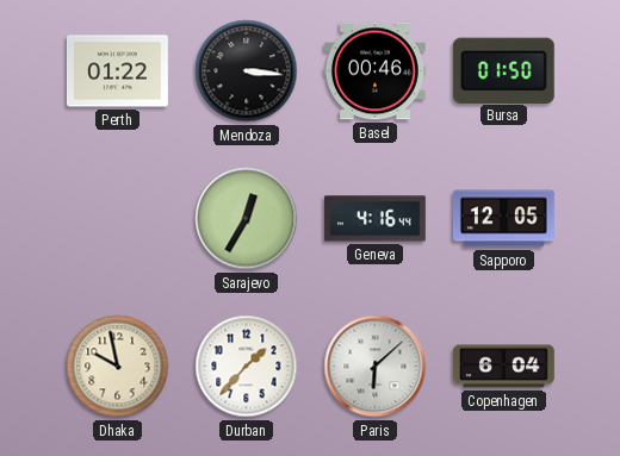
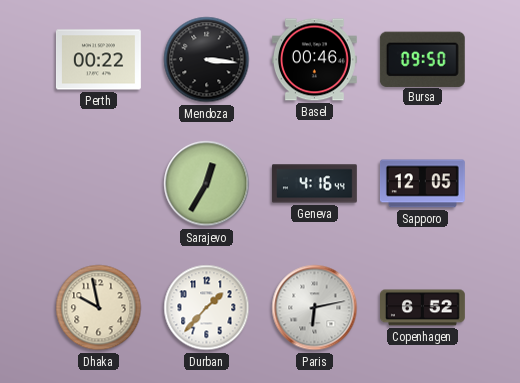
Perth: 01:22 -> 00:22 (98, 60)
Bursa: 01:50 -> 09:50 (422, 59)
Paris: 6:08 -> 6:13 (315, 308)
Copenhagen: 6:04 -> 6:52 (423, 308)
